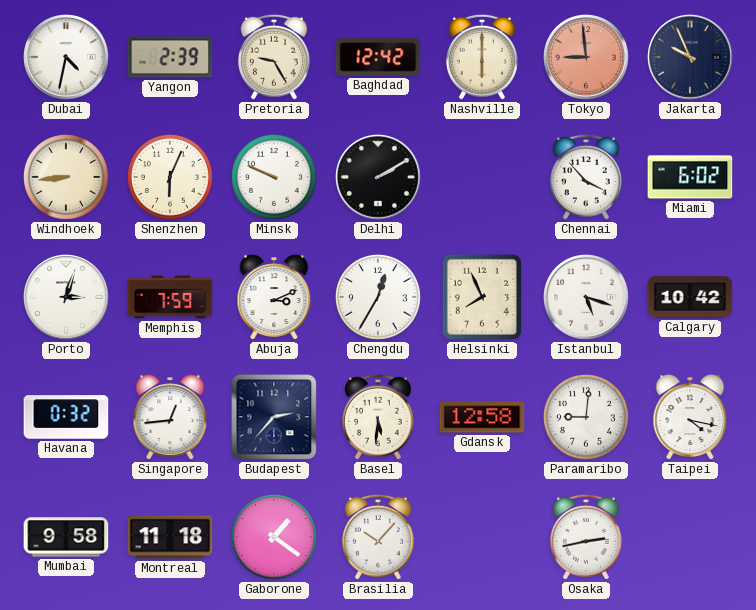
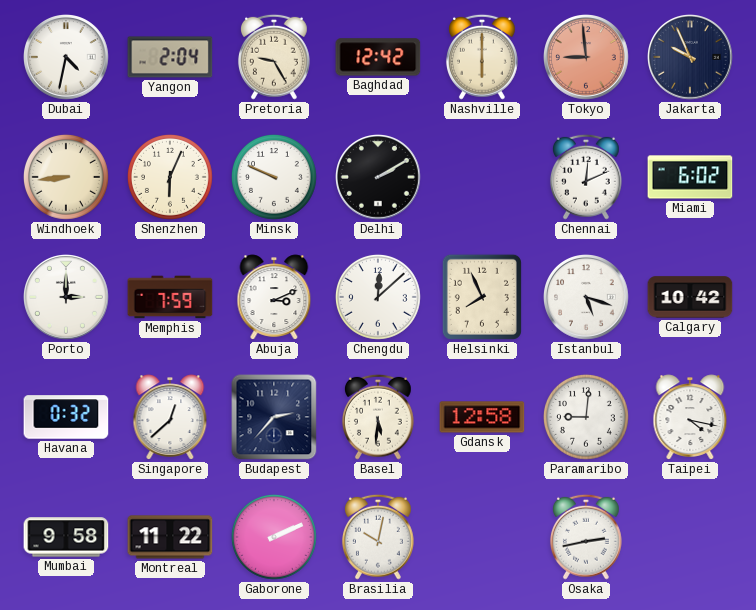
Yangon: 2:39 -> 2:04 (170, 57)
Chennai: 3:53 -> 12:11 (586, 177)
Porto: 3:03 -> 3:00 (66, 297)
Chengdu: 12:35 -> 12:08 (378, 297)
Singapore: 12:44 -> 12:38 (170, 417)
Montreal: 11:18 -> 11:22 (170, 537)
Gaborone: 1:21 -> 2:11 (274, 537)
Brasilia: 10:07 -> 10:02 (378, 537)
